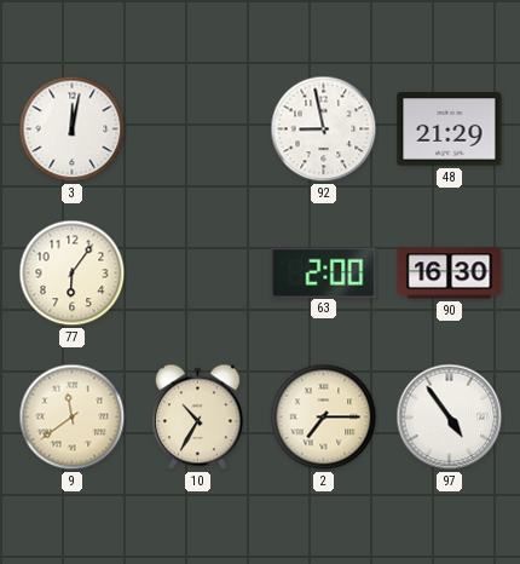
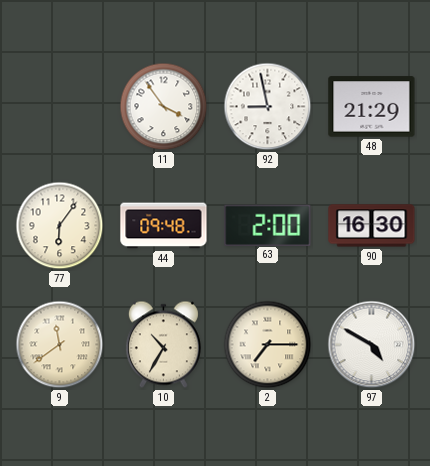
3: 12:02 -> none (73, 130)
11: none -> 3:54 (164, 107)
44: none -> 09:48 (164, 226)
97: 4:54 -> 4:50 (372, 345)
